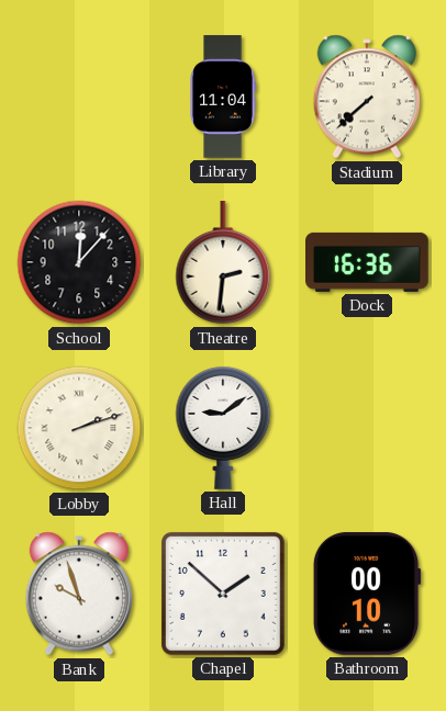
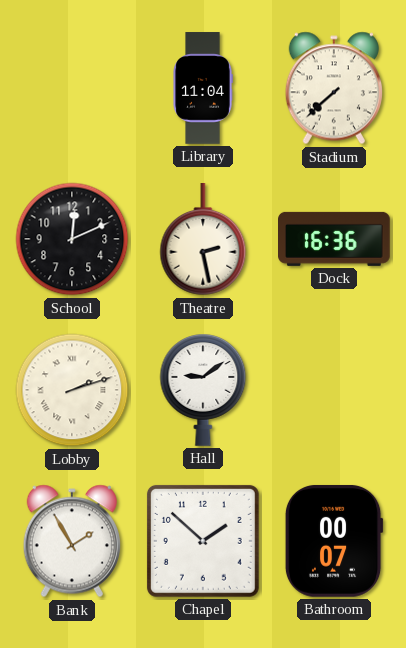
School: 12:07 -> 12:11 (72, 239)
Theatre: 2:31 -> 2:28 (203, 240)
Bank: 9:57 -> 1:55 (72, 541)
Bathroom: 00:10 -> 00:07 (334, 541)
